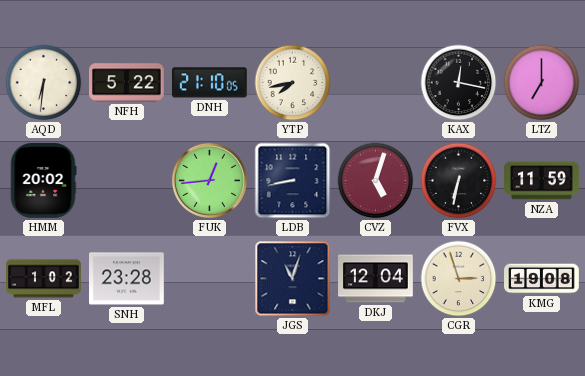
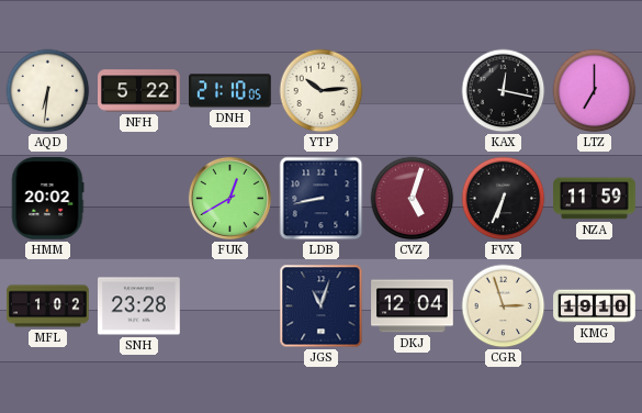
YTP: 7:43 -> 10:14 (322, 91)
FUK: 12:44 -> 12:40 (229, 198)
FVX: 6:32 -> 6:34 (504, 199)
KMG: 19:08 -> 19:10 (595, 306)
